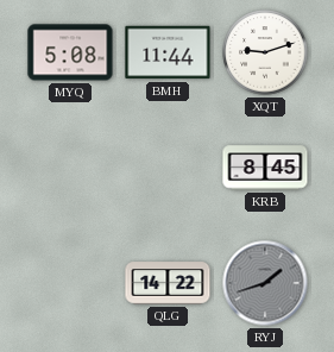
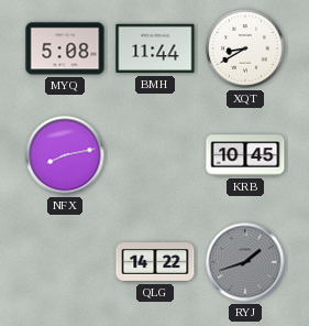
XQT: 9:12 -> 8:40 (245, 48)
NFX: none -> 8:13 (65, 155)
KRB: 8:45 -> 10:45 (245, 155)
